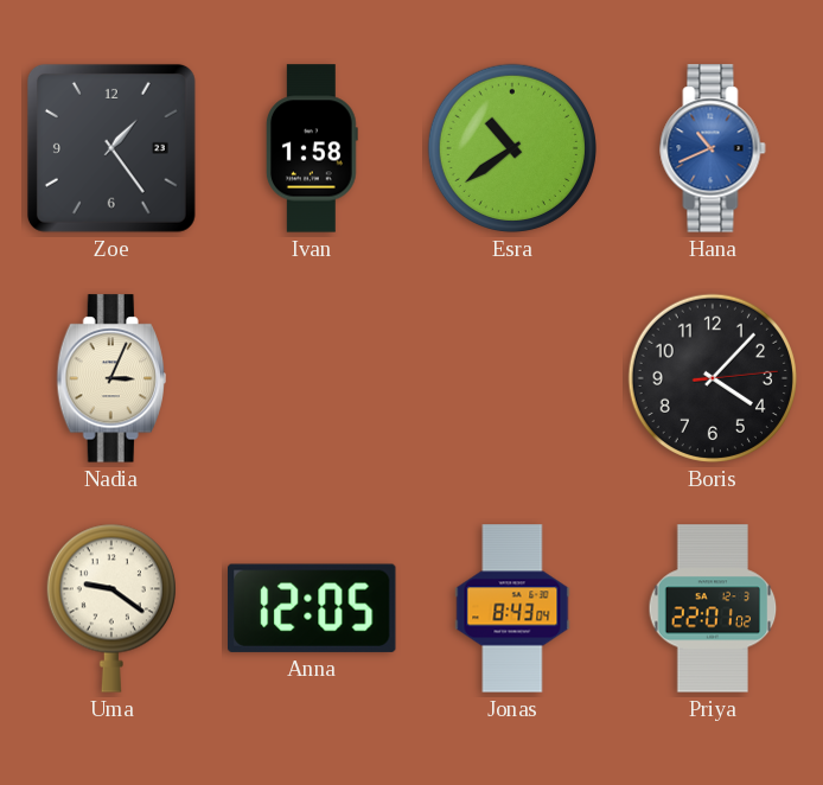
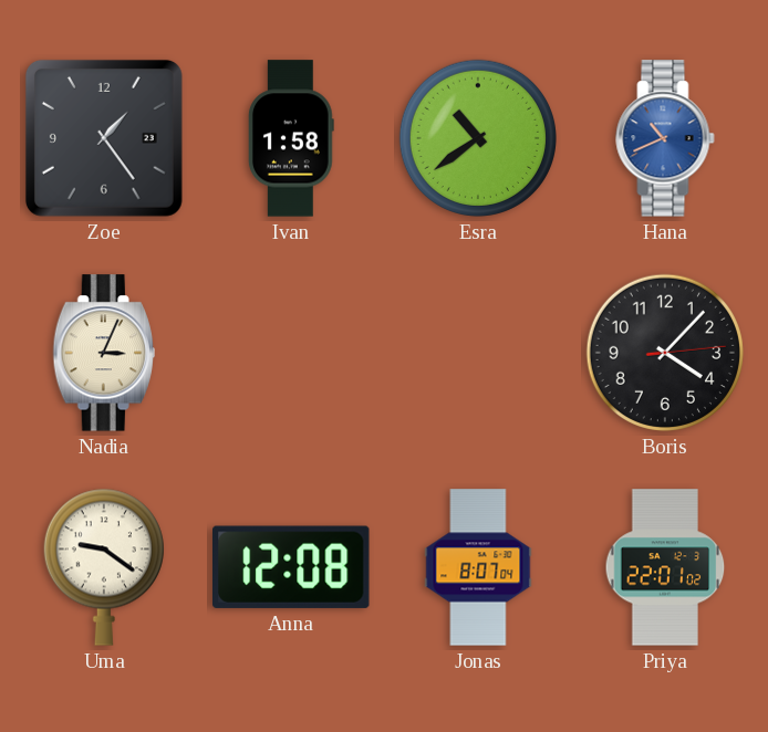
Anna: 12:05 -> 12:08 (291, 567)
Jonas: 8:43 -> 8:07 (478, 567)
